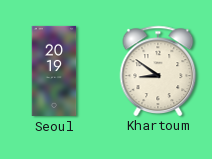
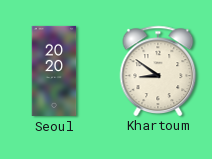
Seoul: 20:19 -> 20:20 (54, 71)
